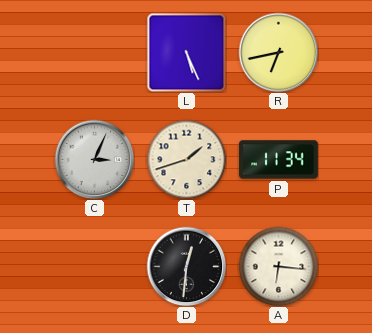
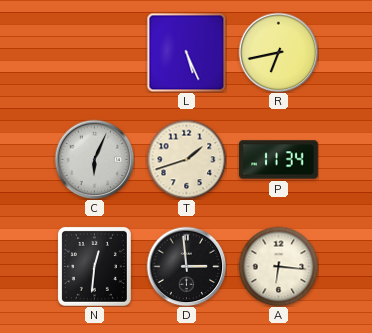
C: 3:04 -> 6:04 (94, 159)
N: none -> 12:31 (94, 266)
D: 12:31 -> 2:59 (186, 266)
